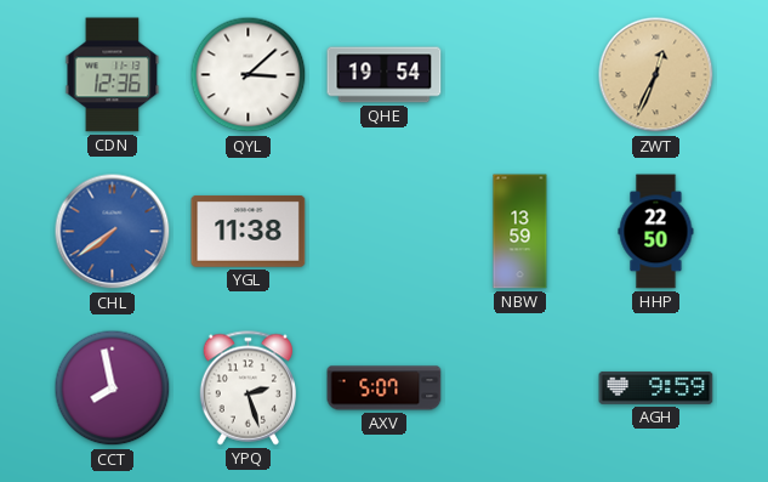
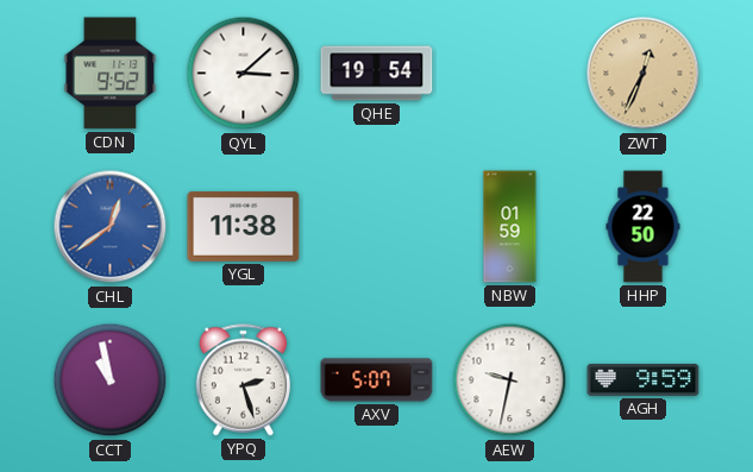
CDN: 12:36 -> 9:52 (111, 74)
CHL: 7:39 -> 12:39 (111, 227)
NBW: 13:59 -> 01:59 (510, 227)
CCT: 7:58 -> 10:58 (111, 380)
AEW: none -> 9:32 (510, 380)
